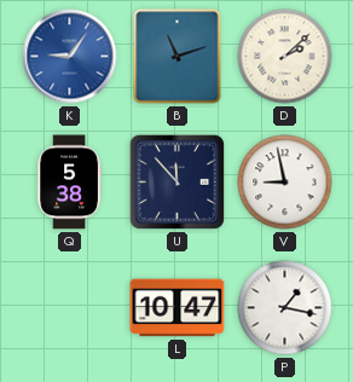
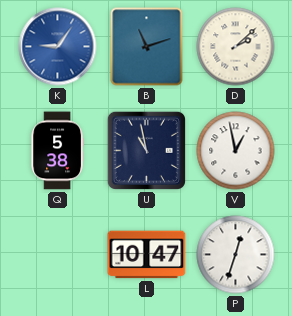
U: 11:53 -> 10:58 (146, 150)
V: 8:58 -> 12:58 (236, 151)
P: 1:17 -> 12:33 (236, 255)
